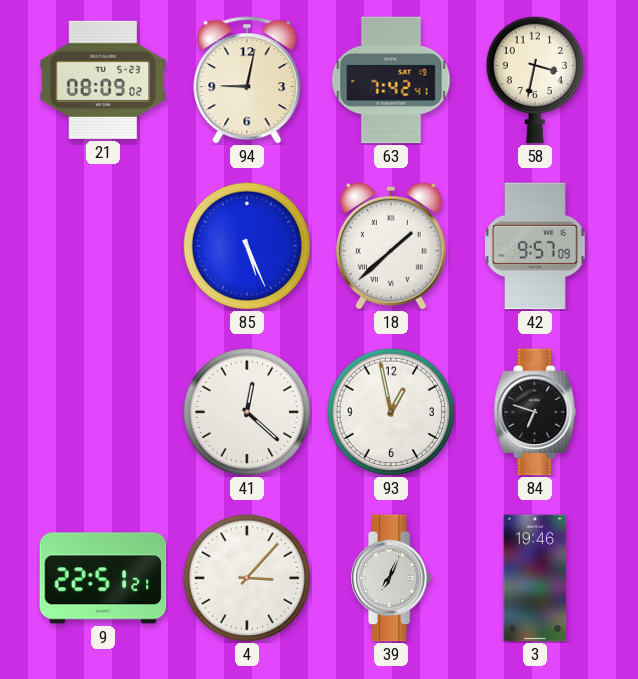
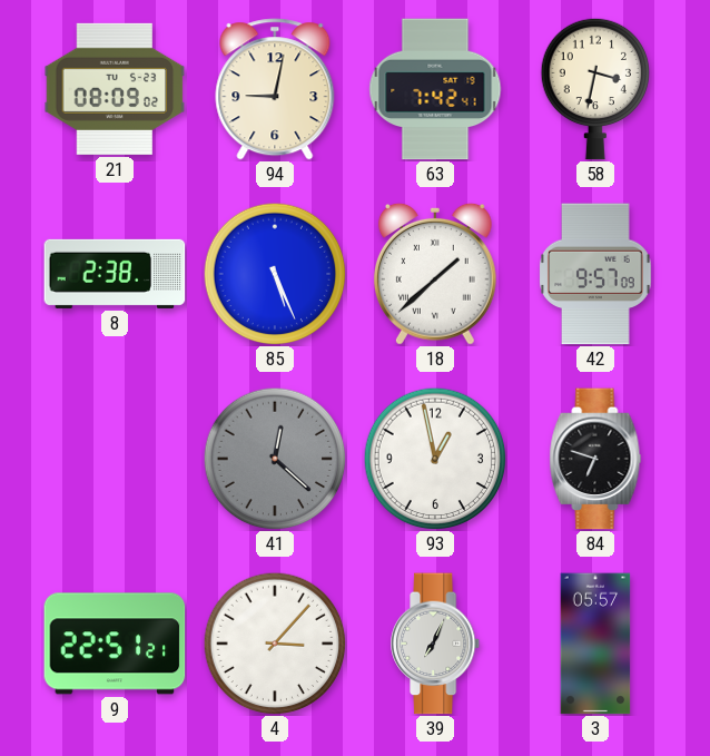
8: none -> 2:38 (115, 274)
41 dial: white -> grey (275, 459)
3: 19:46 -> 05:57 (595, 644)
